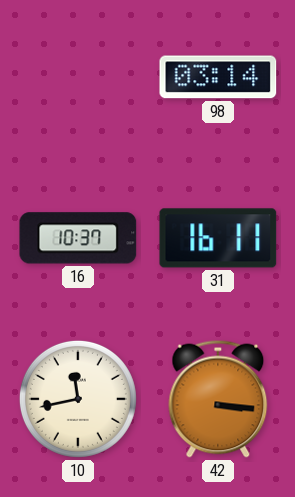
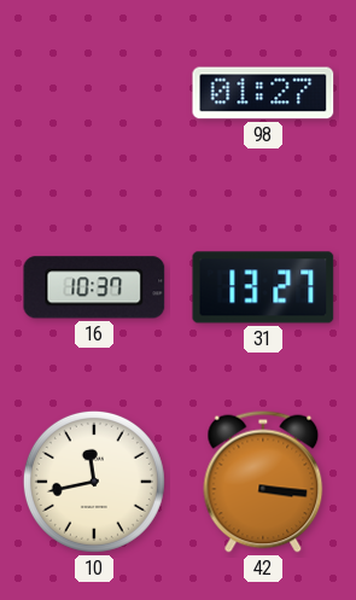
98: 03:14 -> 01:27 (263, 93)
31: 16:11 -> 13:27 (263, 287)
